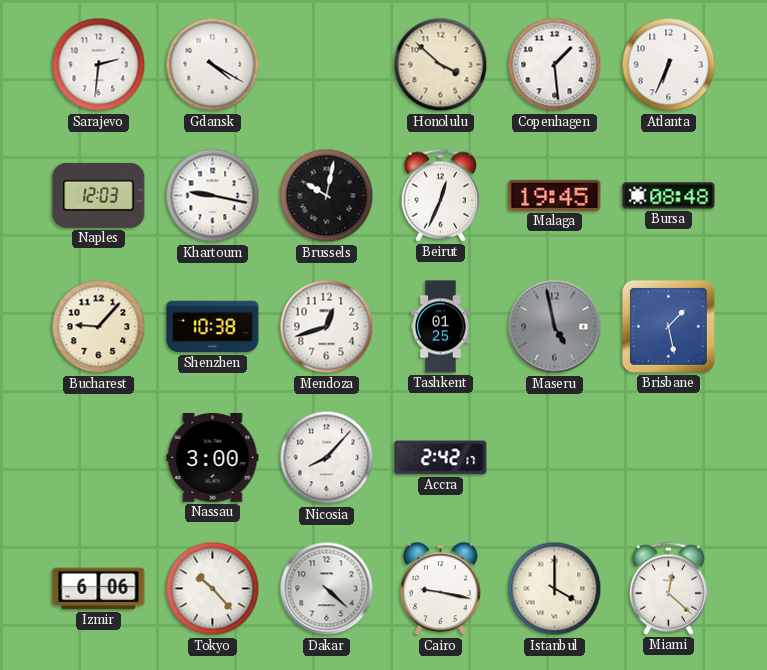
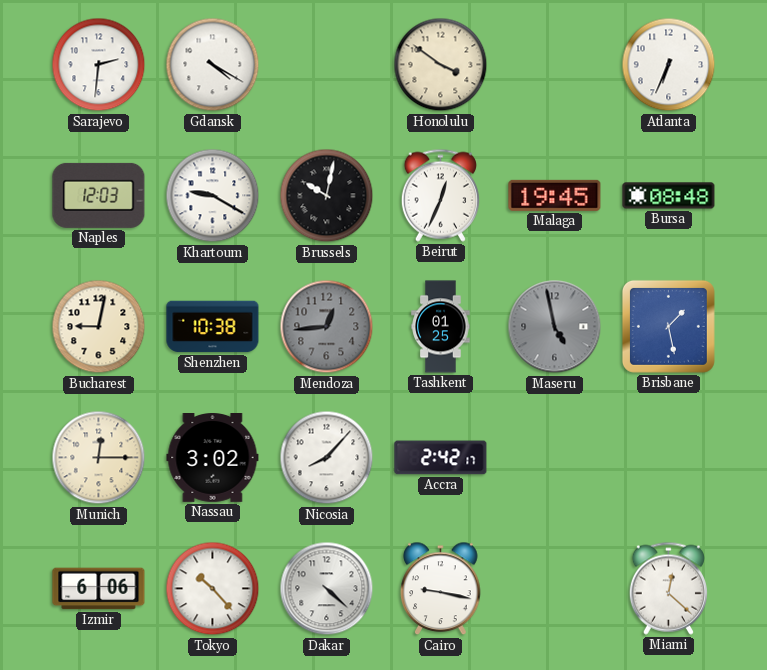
Honolulu: 3:52 -> 3:51 (441, 65)
Copenhagen: 1:29 -> none (555, 65)
Khartoum: 9:17 -> 9:20 (213, 196)
Bucharest: 9:07 -> 9:02 (99, 327)
Mendoza: 12:42 -> 12:44 (327, 327)
Mendoza dial: white -> grey (327, 327)
Munich: none -> 12:15 (99, 458)
Nassau: 3:00 -> 3:02 (213, 458)
Istanbul: 4:00 -> none (555, 589)
